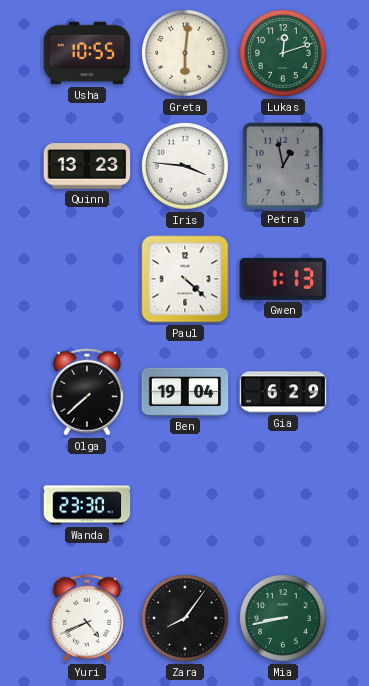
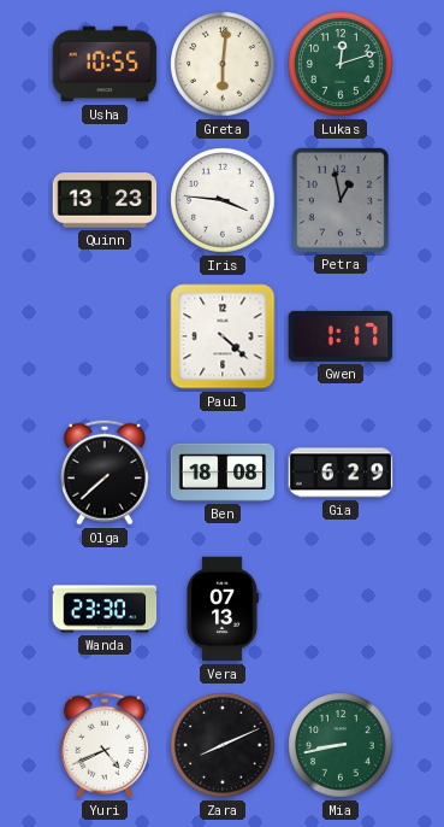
Gwen: 1:13 -> 1:17 (341, 336)
Ben: 19:04 -> 18:08 (223, 473)
Vera: none -> 07:13 (223, 609)
Zara: 8:06 -> 8:11 (223, 745)
